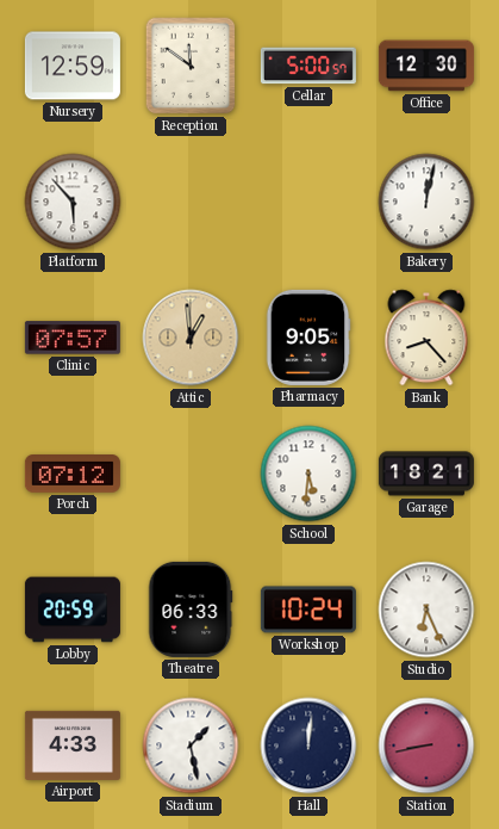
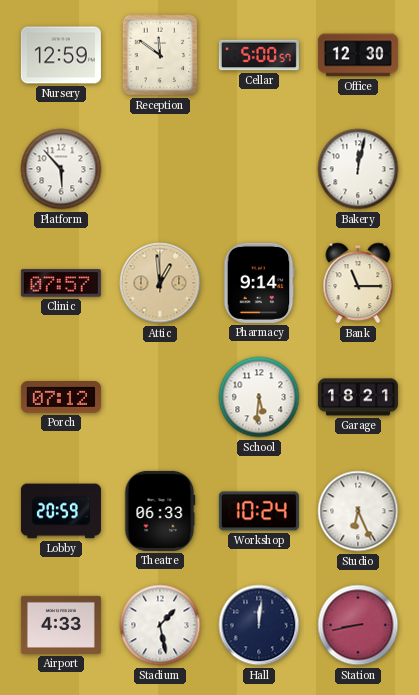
Pharmacy: 9:05 -> 9:14 (259, 283)
Bank: 8:23 -> 11:15 (358, 283)
